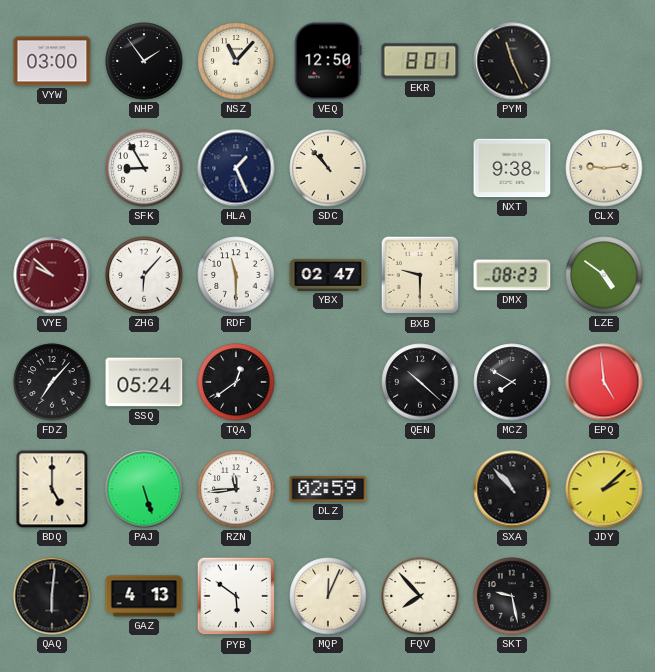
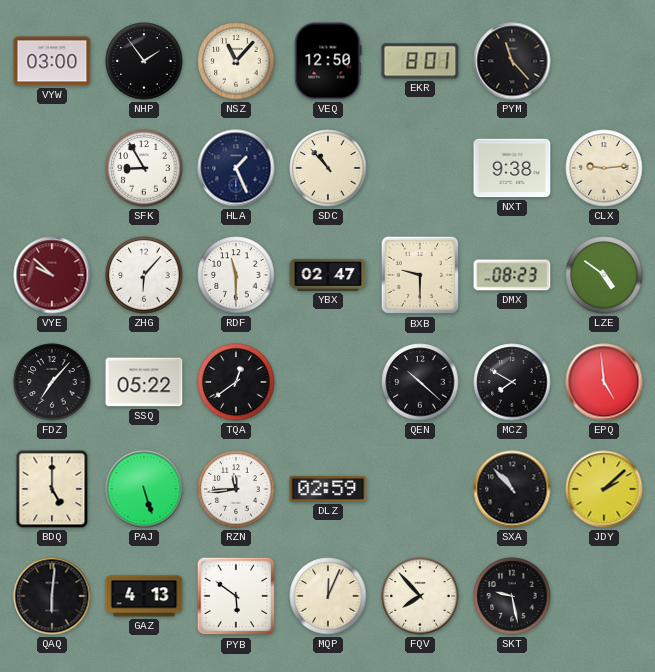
PYM: 11:26 -> 11:23 (512, 61)
SSQ: 05:24 -> 05:22 (144, 382)
